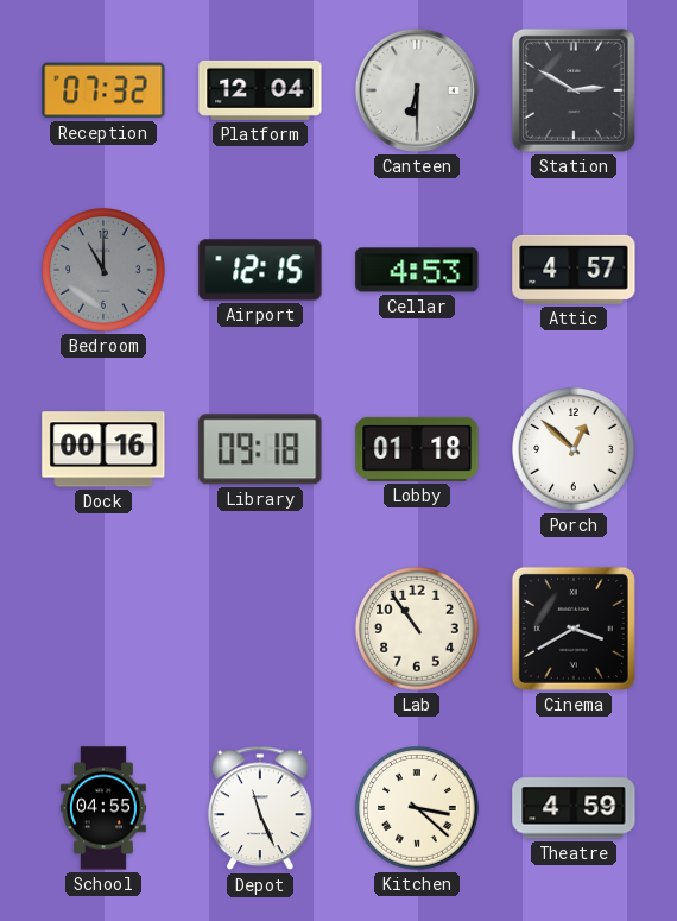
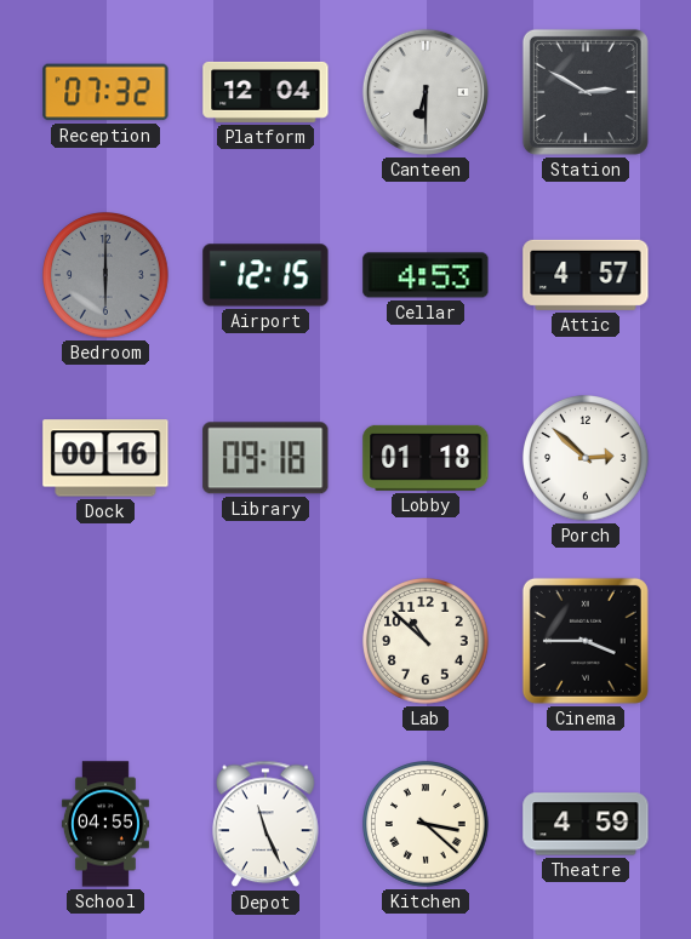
Bedroom: 11:00 -> 6:00 (107, 276)
Porch: 12:52 -> 2:52 (587, 459)
Lab: 10:54 -> 10:52 (427, 642)
Cinema: 3:40 -> 3:45 (586, 641)
